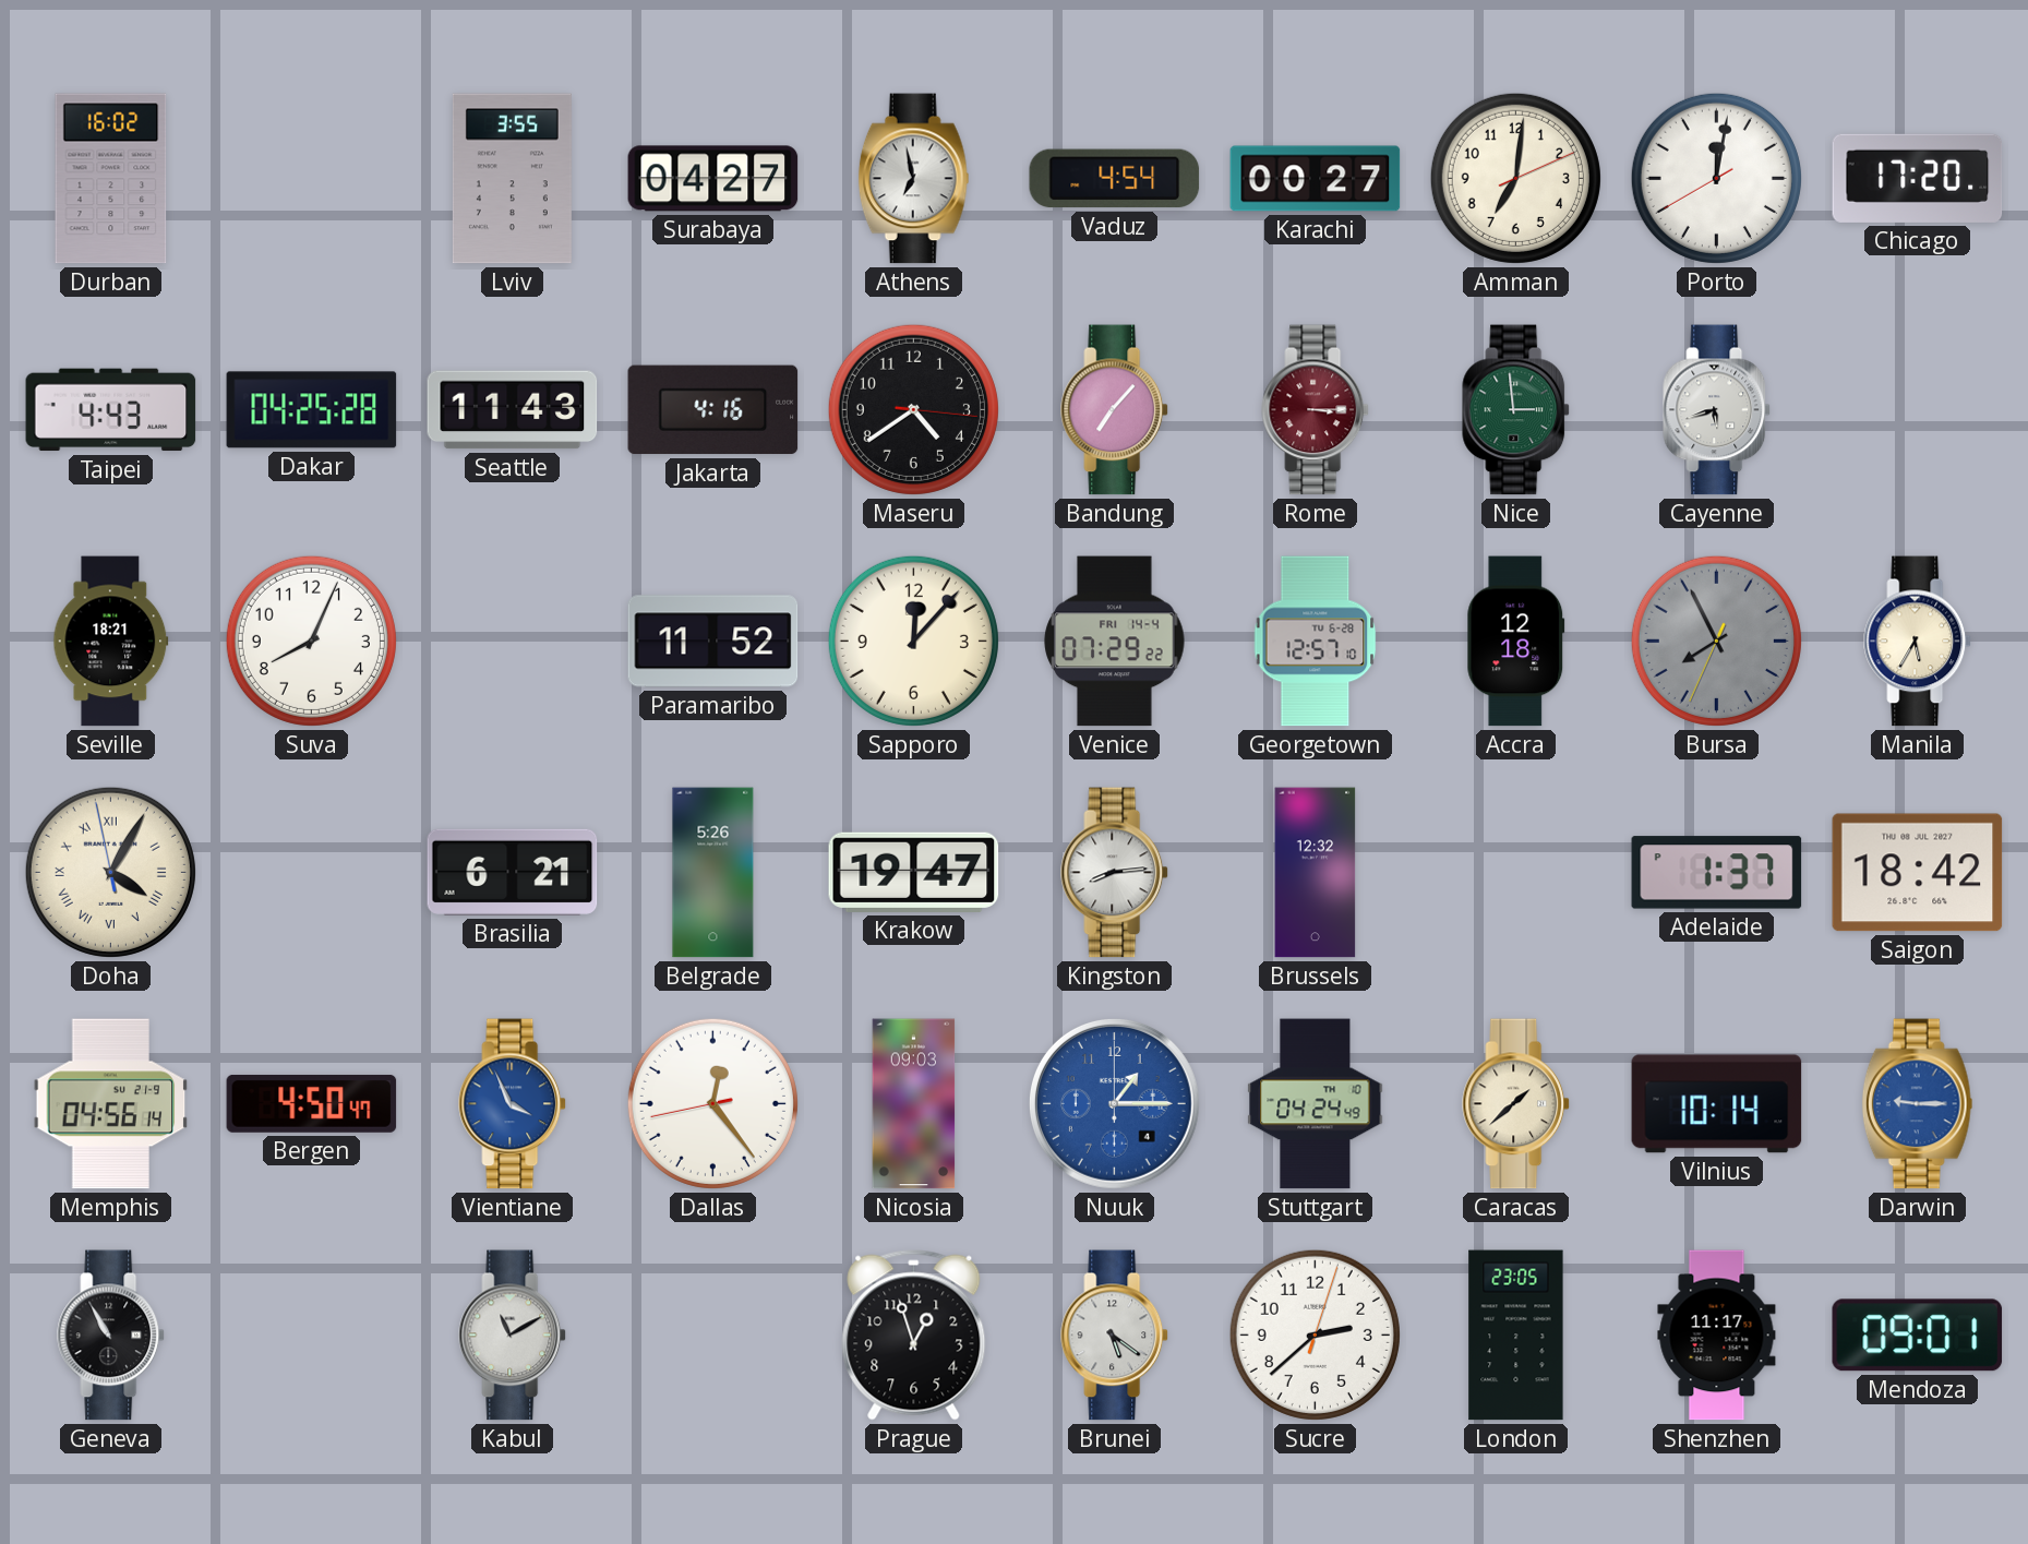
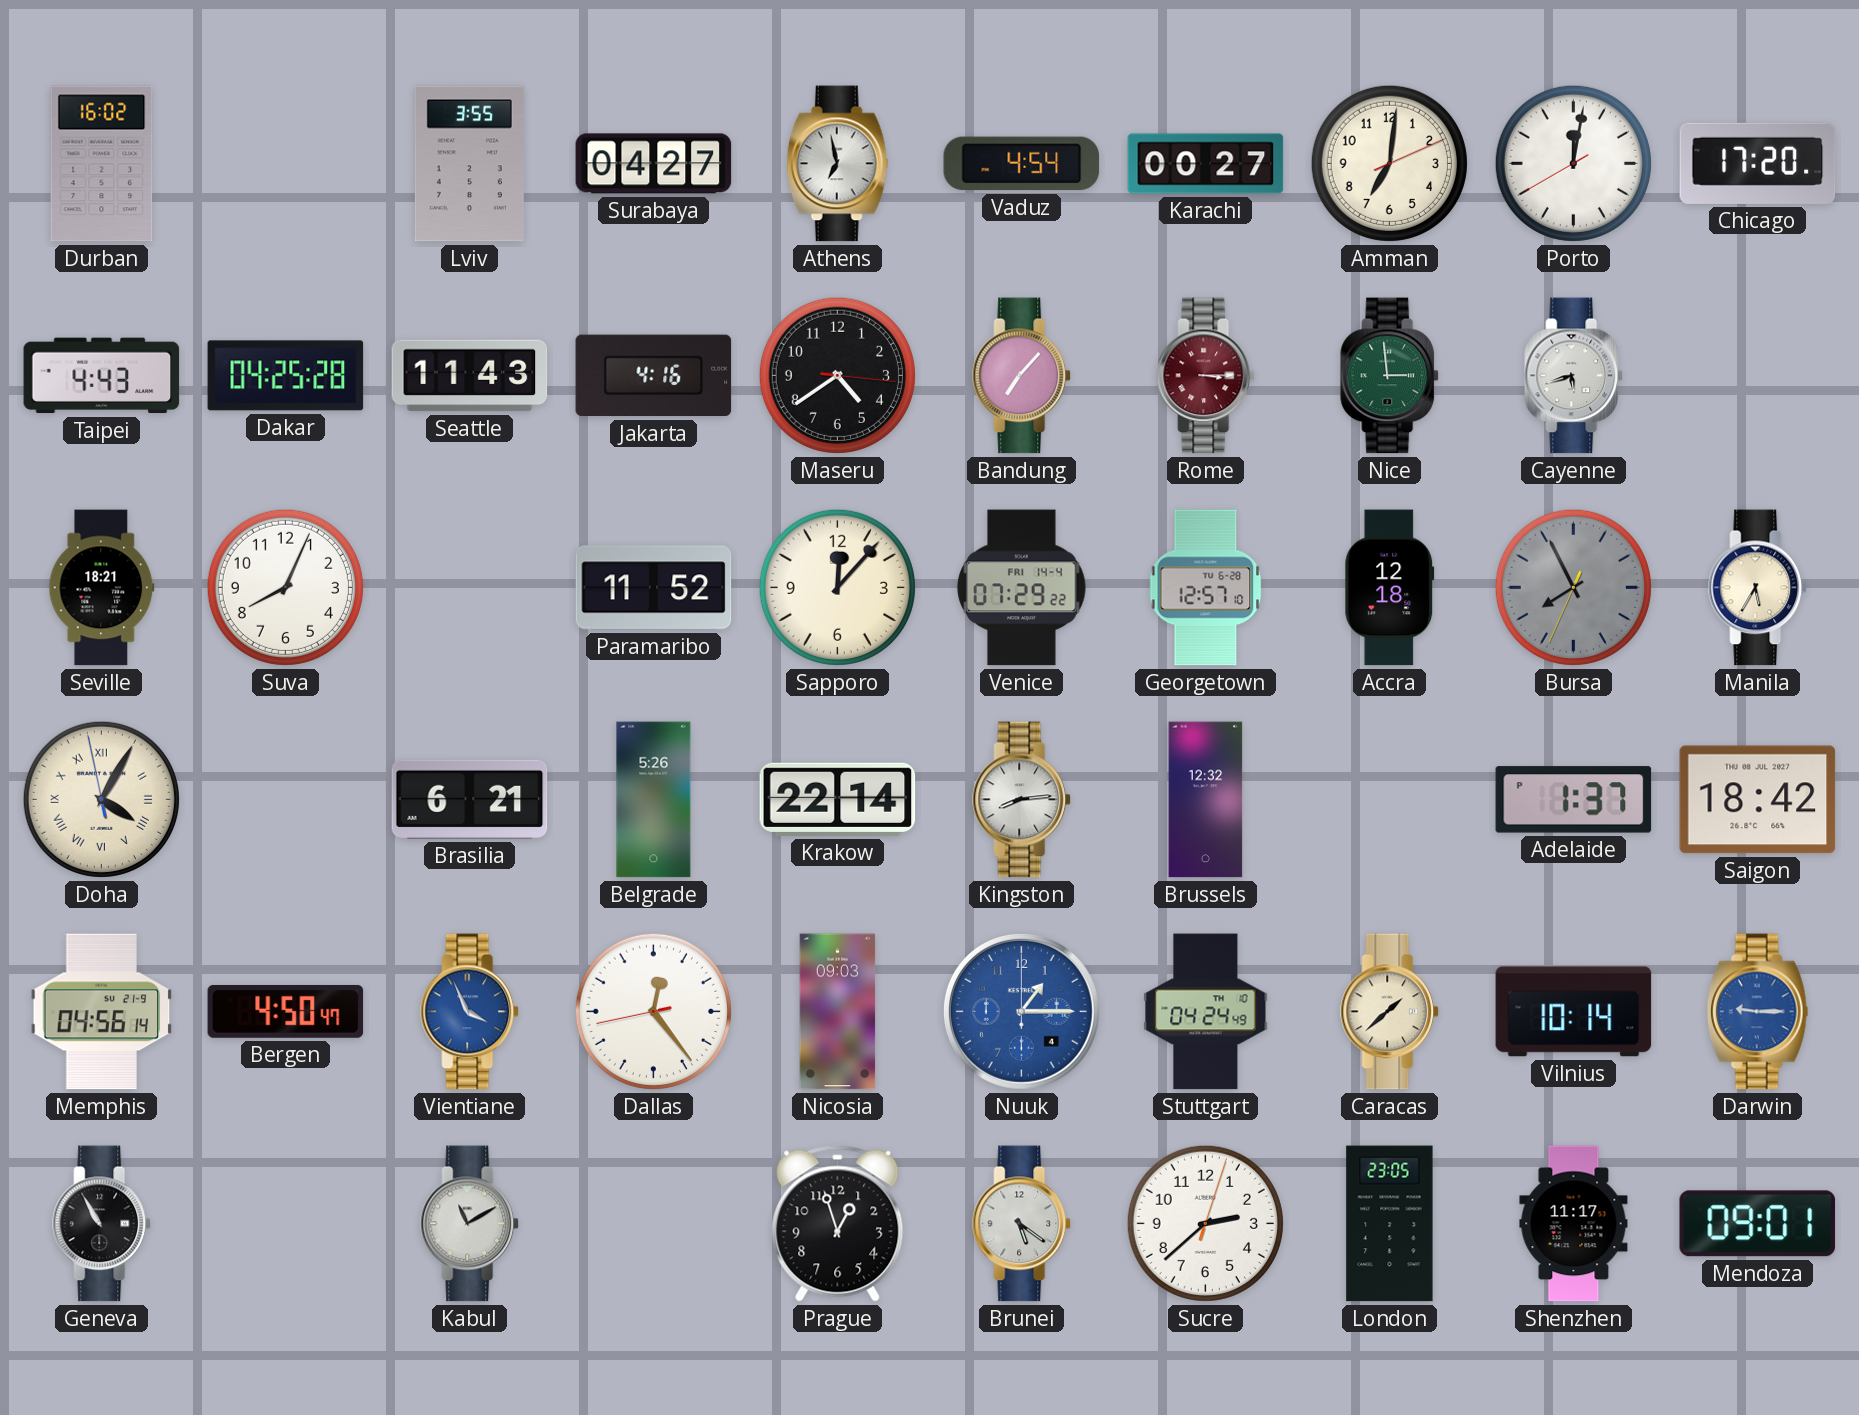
Krakow: 19:47 -> 22:14 (838, 799)
